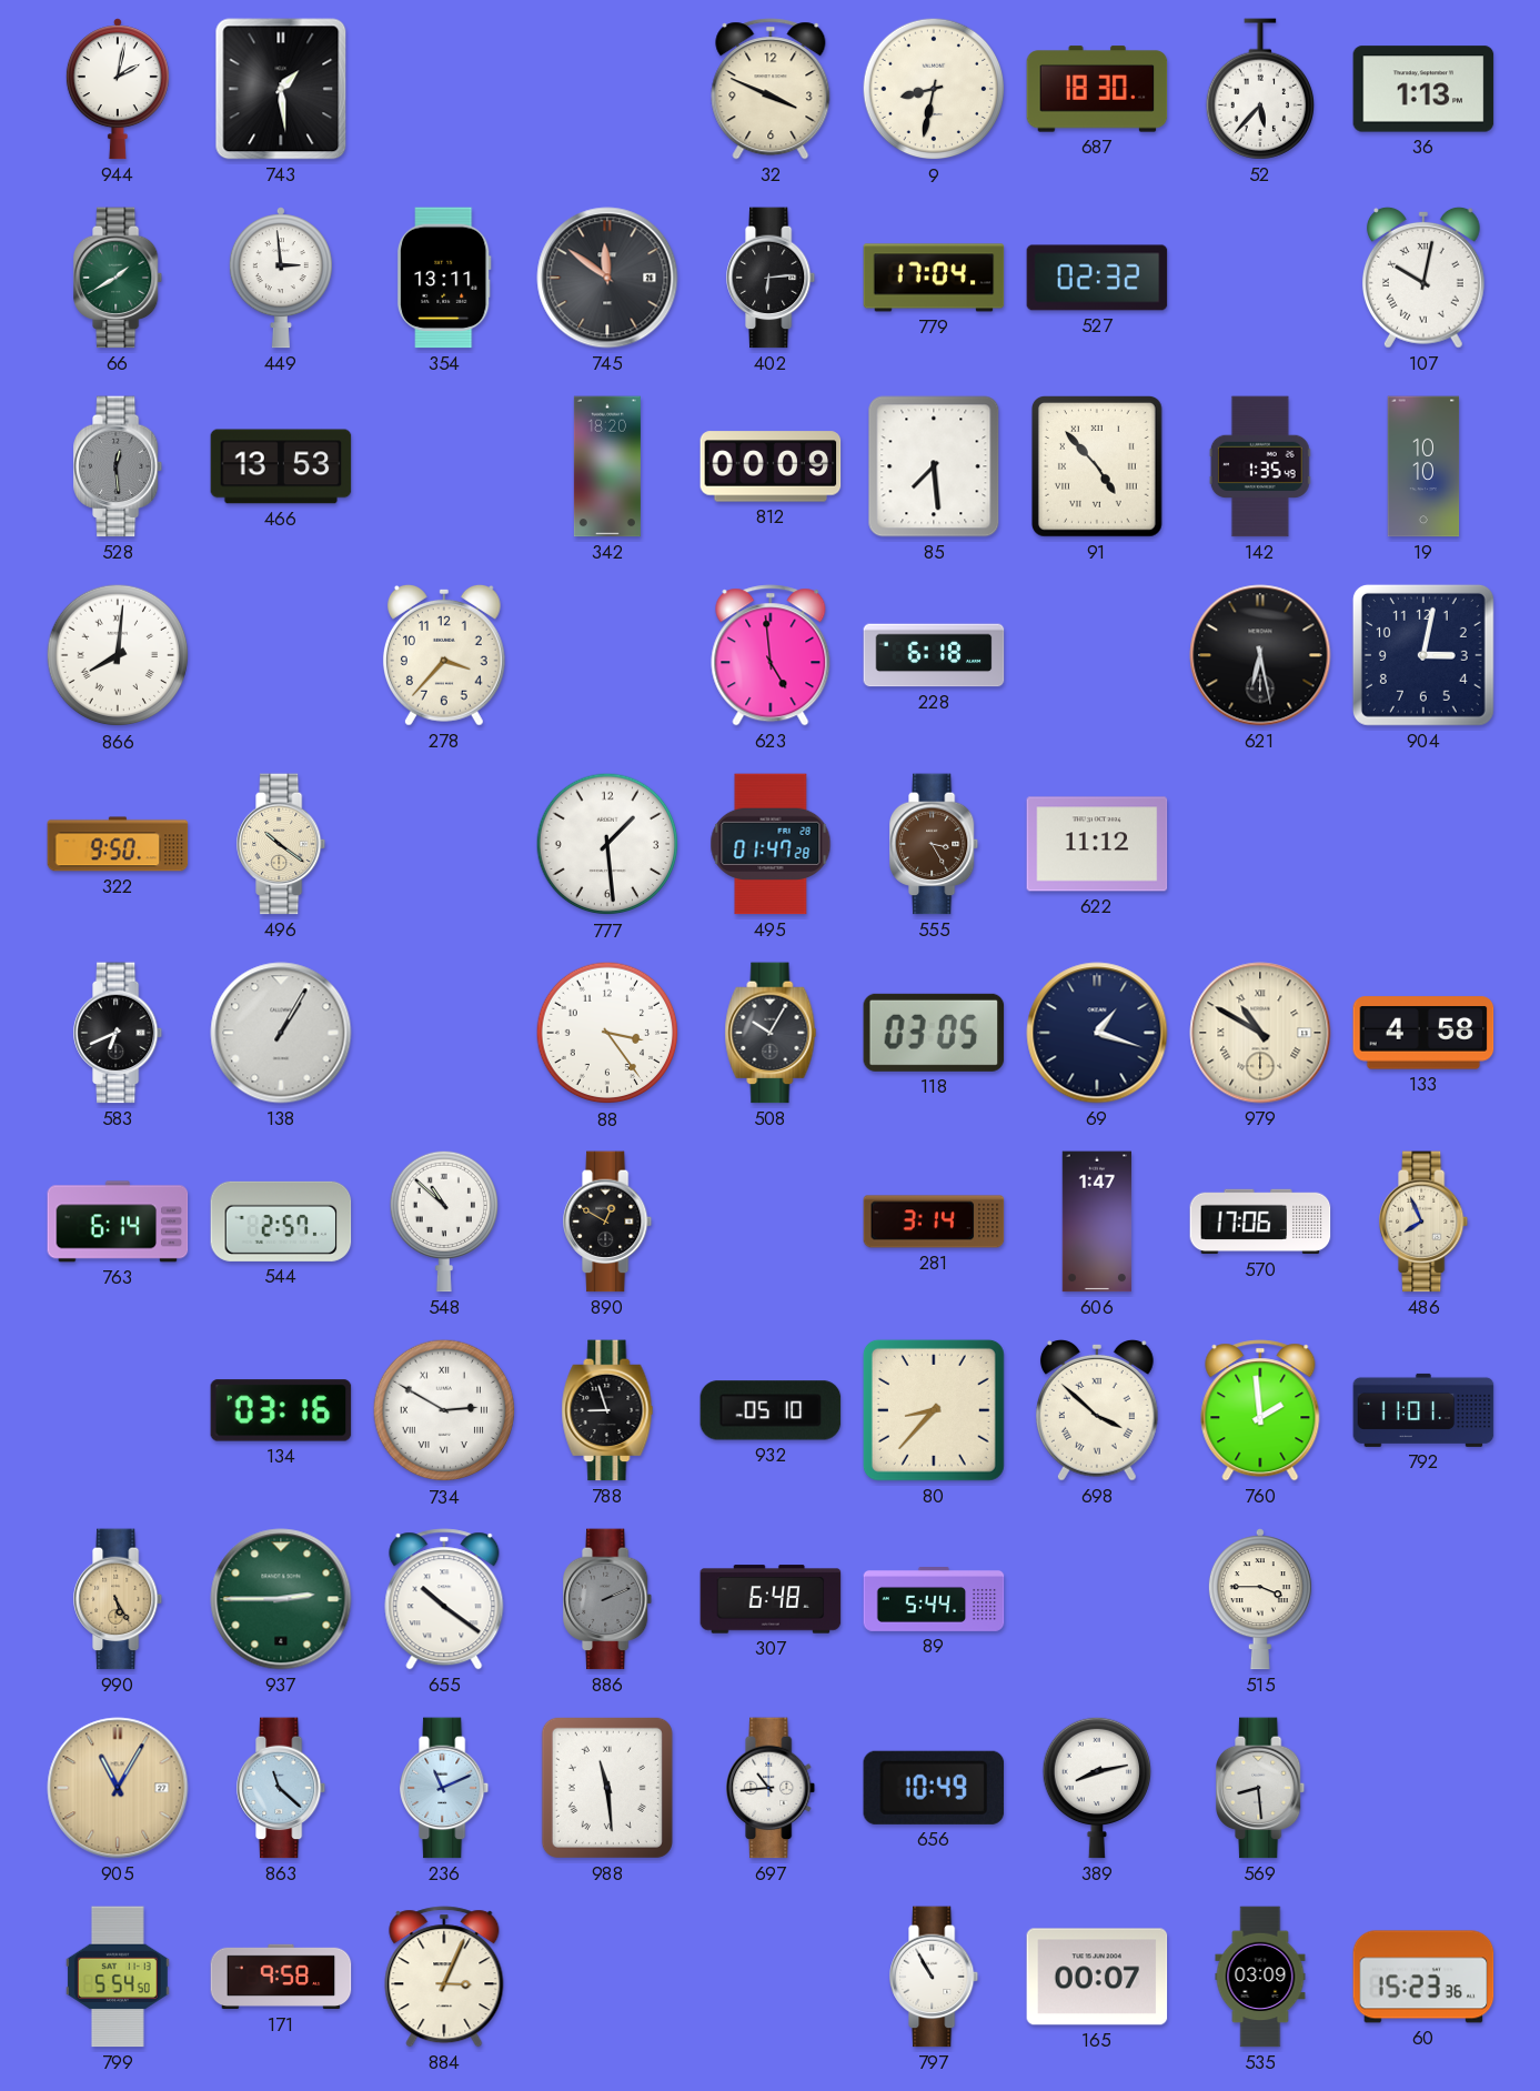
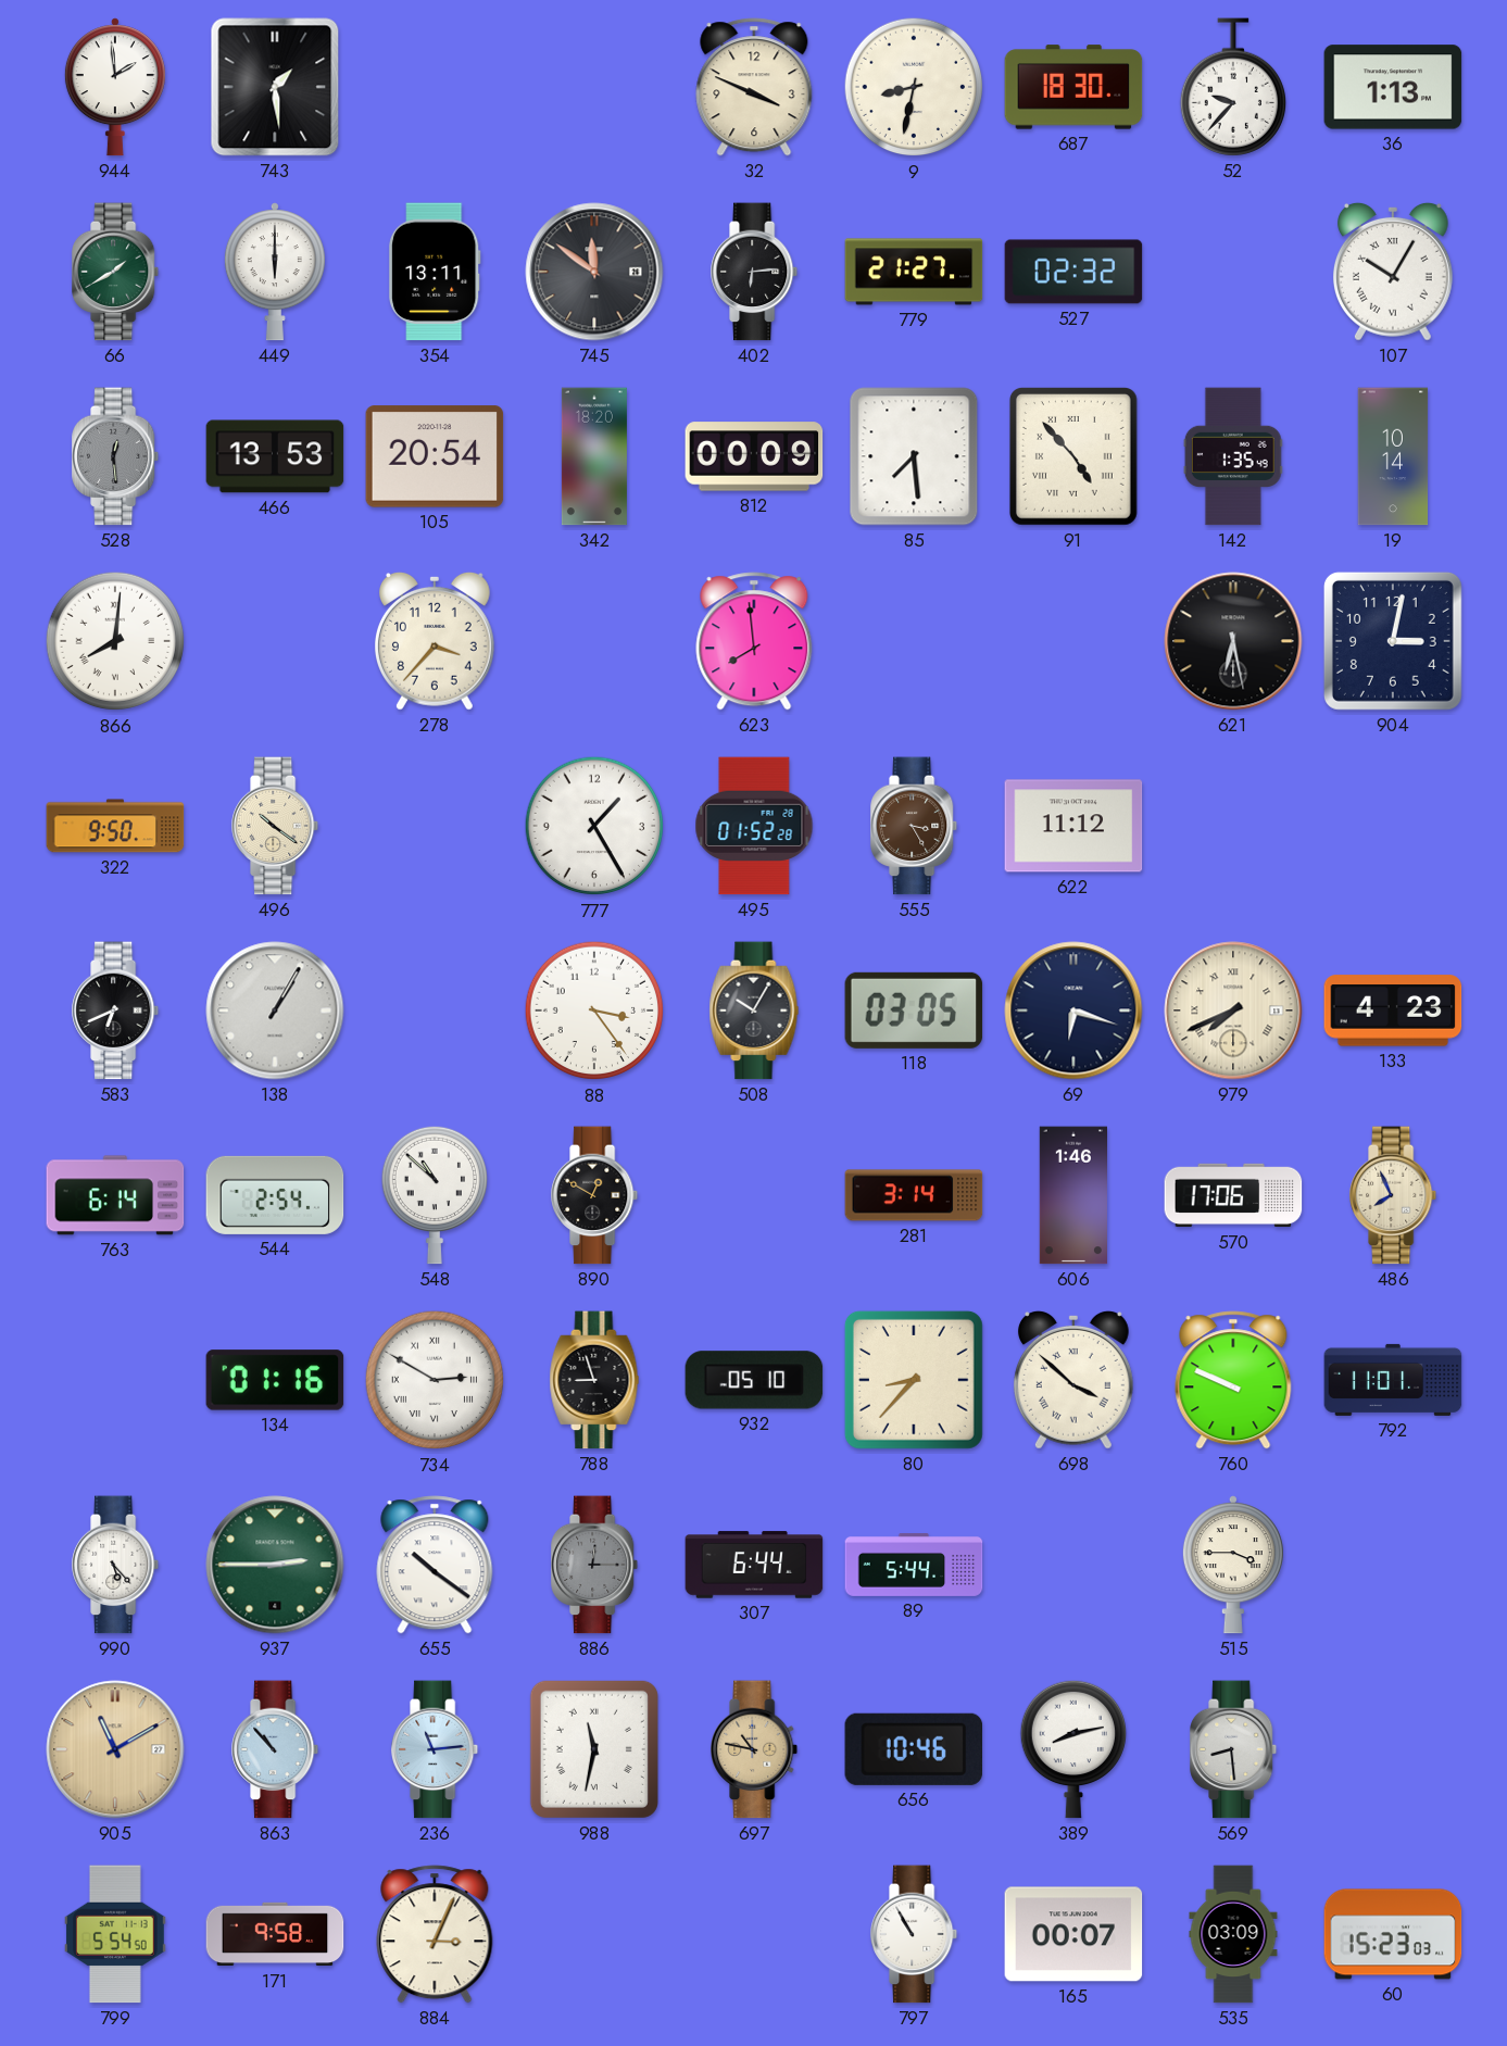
944: 2:02 -> 1:59 (115, 87)
52: 5:37 -> 9:37 (1232, 87)
449: 2:59 -> 6:00 (275, 272)
779: 17:04 -> 21:27 (914, 272)
107: 10:02 -> 10:05 (1393, 272)
105: none -> 20:54 (435, 456)
19: 10:10 -> 10:14 (1393, 456)
623: 4:59 -> 7:59 (754, 641)
228: 6:18 -> none (934, 655)
777: 1:29 -> 1:25 (594, 826)
495: 01:47 -> 01:52 (754, 826)
69: 1:18 -> 6:18 (1073, 1011)
979: 10:50 -> 7:41 (1233, 1011)
133: 4:58 -> 4:23 (1393, 1011)
544: 2:57 -> 2:54 (275, 1195)
606: 1:47 -> 1:46 (1072, 1195)
134: 03:16 -> 01:16 (275, 1380)
760: 1:59 -> 9:49 (1233, 1380)
990: 5:25 -> 5:23 (116, 1565)
990 dial: champagne -> white (116, 1565)
886: 2:11 -> 12:15 (595, 1565)
307: 6:48 -> 6:44 (754, 1565)
905: 11:05 -> 11:10 (115, 1749)
863: 11:22 -> 10:53 (276, 1749)
236: 11:11 -> 11:14 (436, 1749)
988: 11:29 -> 11:32 (594, 1749)
697: 10:44 -> 10:47 (755, 1749)
697 dial: white -> champagne (755, 1749)
656: 10:49 -> 10:46 (914, 1749)
60: 15:23:36 -> 15:23:03 (1393, 1934)
